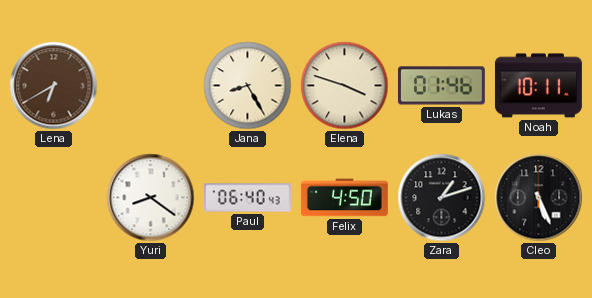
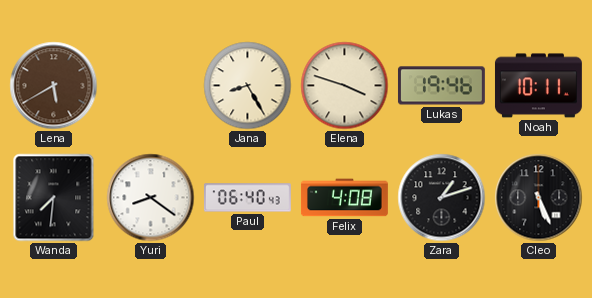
Lena: 6:40 -> 5:40 (54, 86)
Lukas: 01:46 -> 19:46 (441, 86)
Wanda: none -> 7:31 (54, 198)
Felix: 4:50 -> 4:08 (344, 198)
